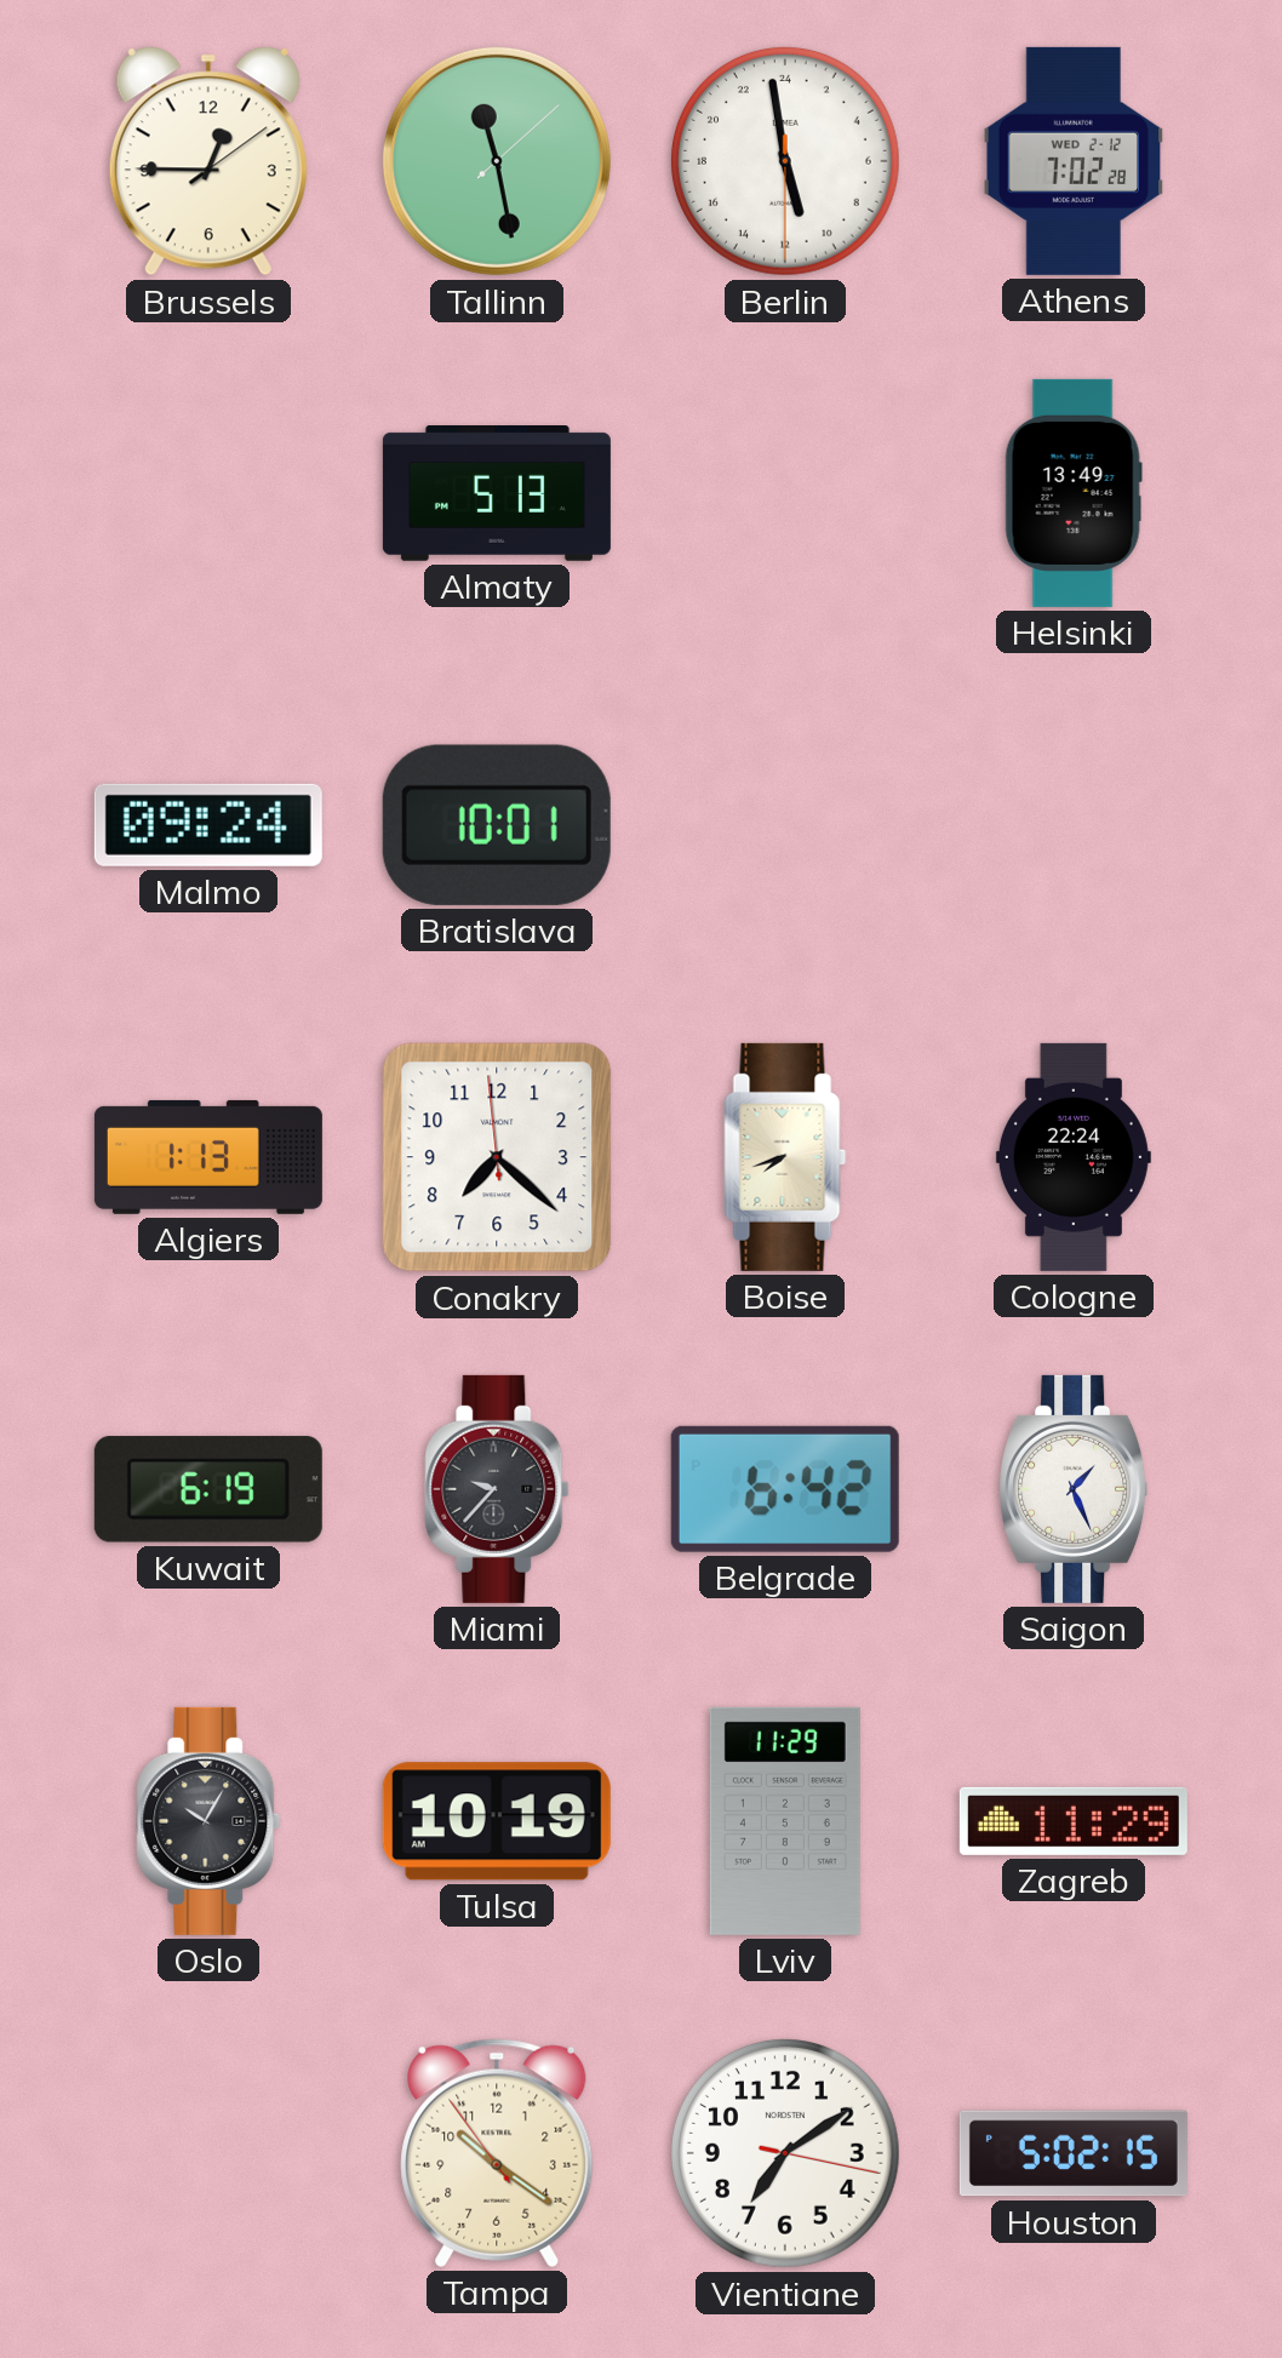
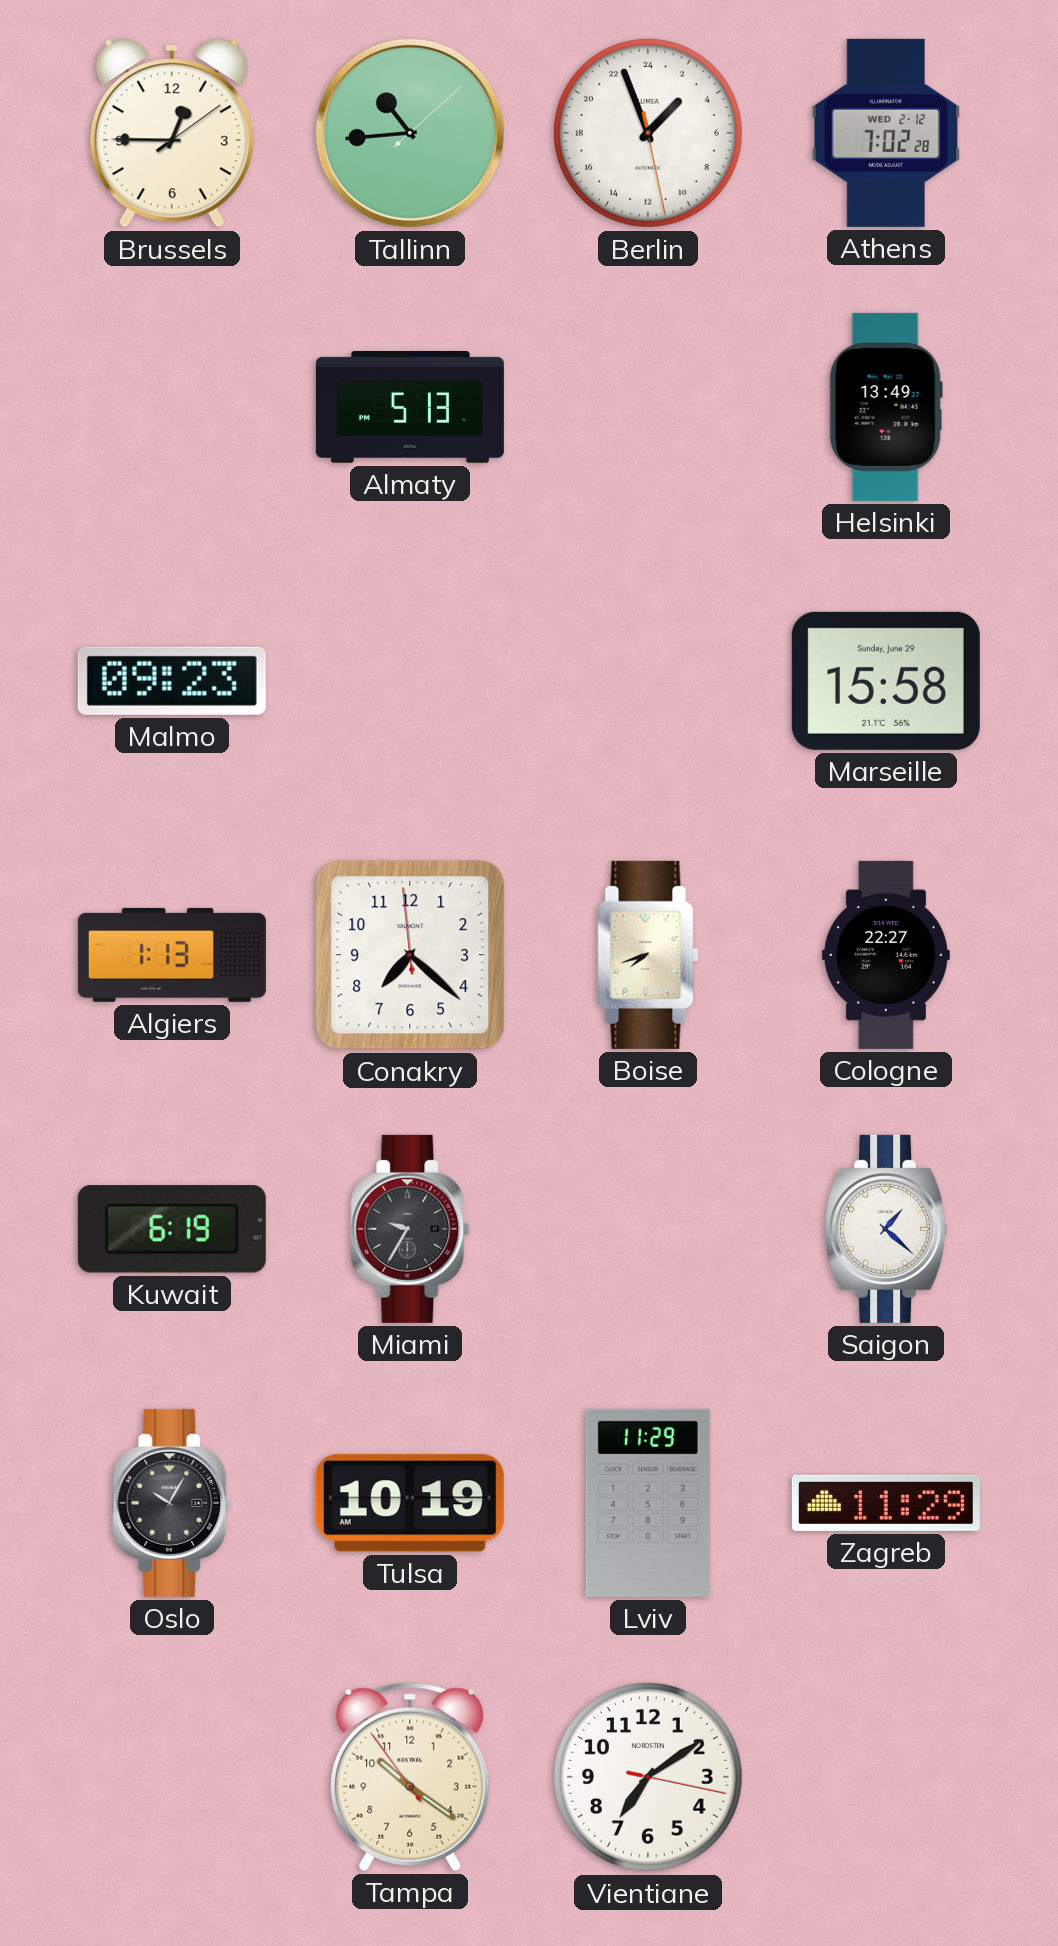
Tallinn: 11:28 -> 10:44 (410, 133)
Berlin: 10:58 -> 2:56 (648, 133)
Malmo: 09:24 -> 09:23 (172, 681)
Bratislava: 10:01 -> none (497, 825)
Marseille: none -> 15:58 (886, 681)
Cologne: 22:24 -> 22:27 (886, 955)
Miami: 9:37 -> 9:35 (410, 1229)
Belgrade: 6:42 -> none (785, 1489)
Saigon: 1:26 -> 1:22 (886, 1229)
Houston: 5:02 -> none (1074, 2153)
